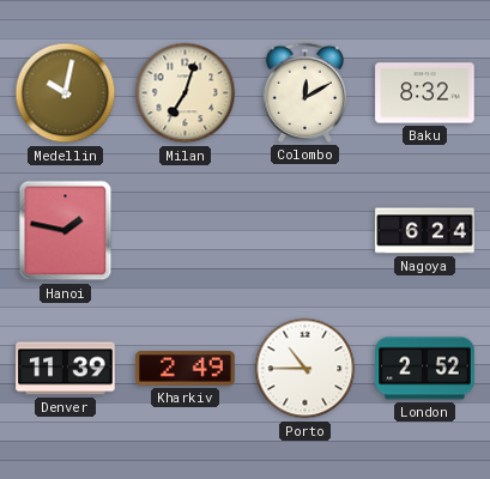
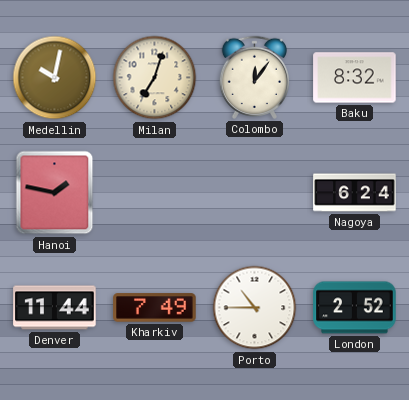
Colombo: 12:10 -> 12:06 (254, 77)
Denver: 11:39 -> 11:44 (55, 308)
Kharkiv: 2:49 -> 7:49 (155, 308)
